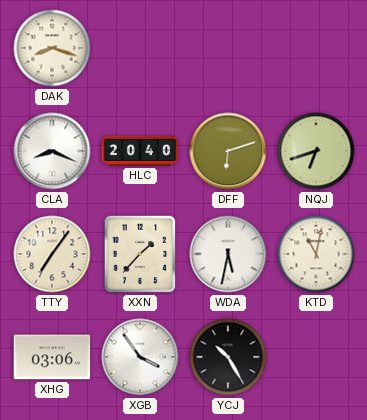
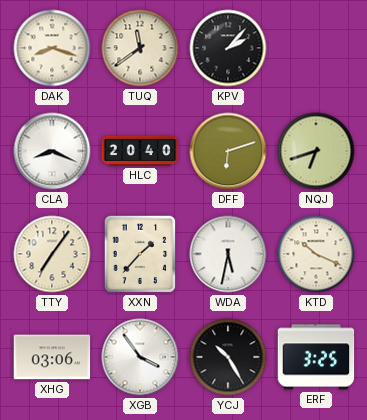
TUQ: none -> 11:39 (140, 48)
KPV: none -> 2:07 (228, 48)
KTD: 11:02 -> 10:19 (316, 254)
ERF: none -> 3:25 (316, 357)
